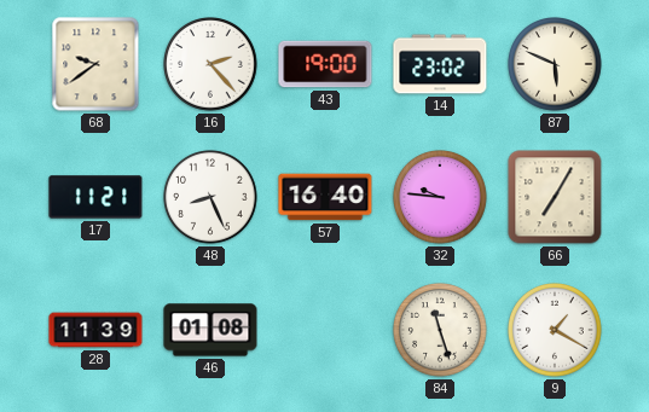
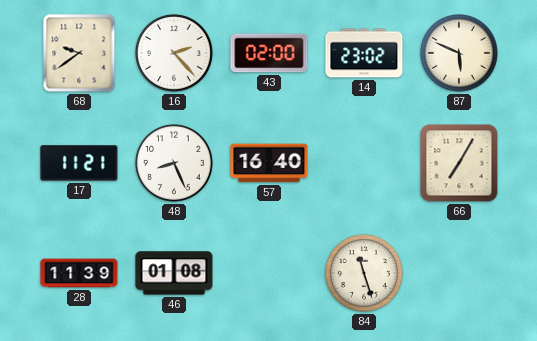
43: 19:00 -> 02:00 (269, 53)
32: 9:46 -> none (441, 197)
9: 1:20 -> none (556, 330)
